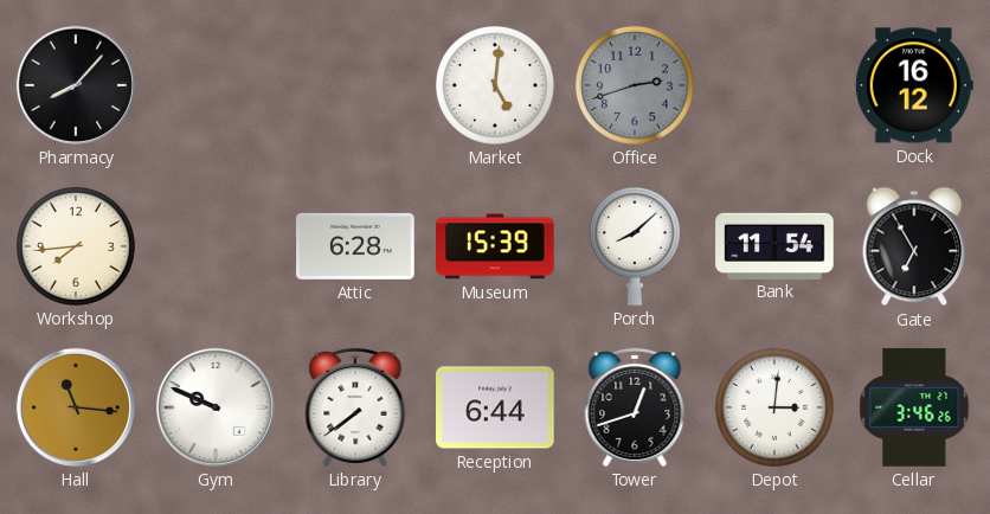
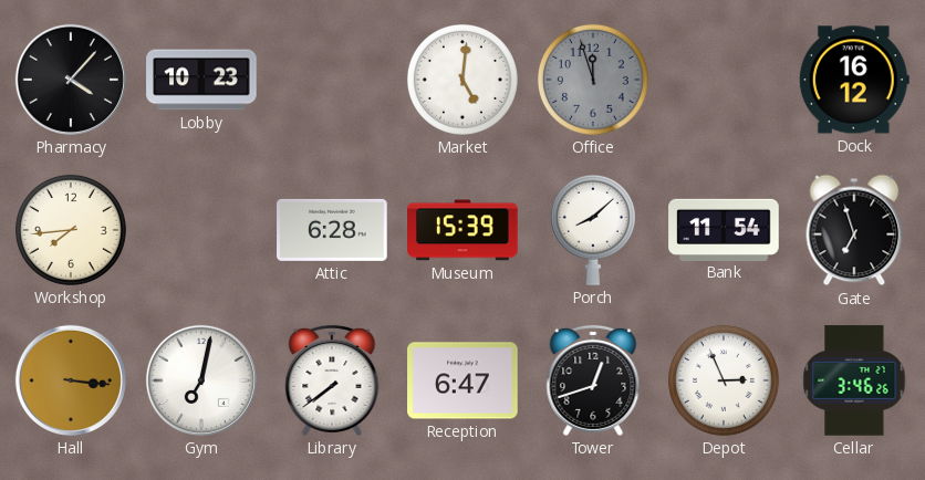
Pharmacy: 8:07 -> 4:07 (71, 80)
Lobby: none -> 10:23 (201, 80)
Office: 2:42 -> 11:57 (593, 80)
Gate: 6:55 -> 6:57 (854, 230)
Hall: 11:16 -> 3:16 (71, 380)
Gym: 9:49 -> 7:02 (201, 380)
Reception: 6:44 -> 6:47 (462, 380)
Depot: 3:01 -> 2:56 (724, 380)
